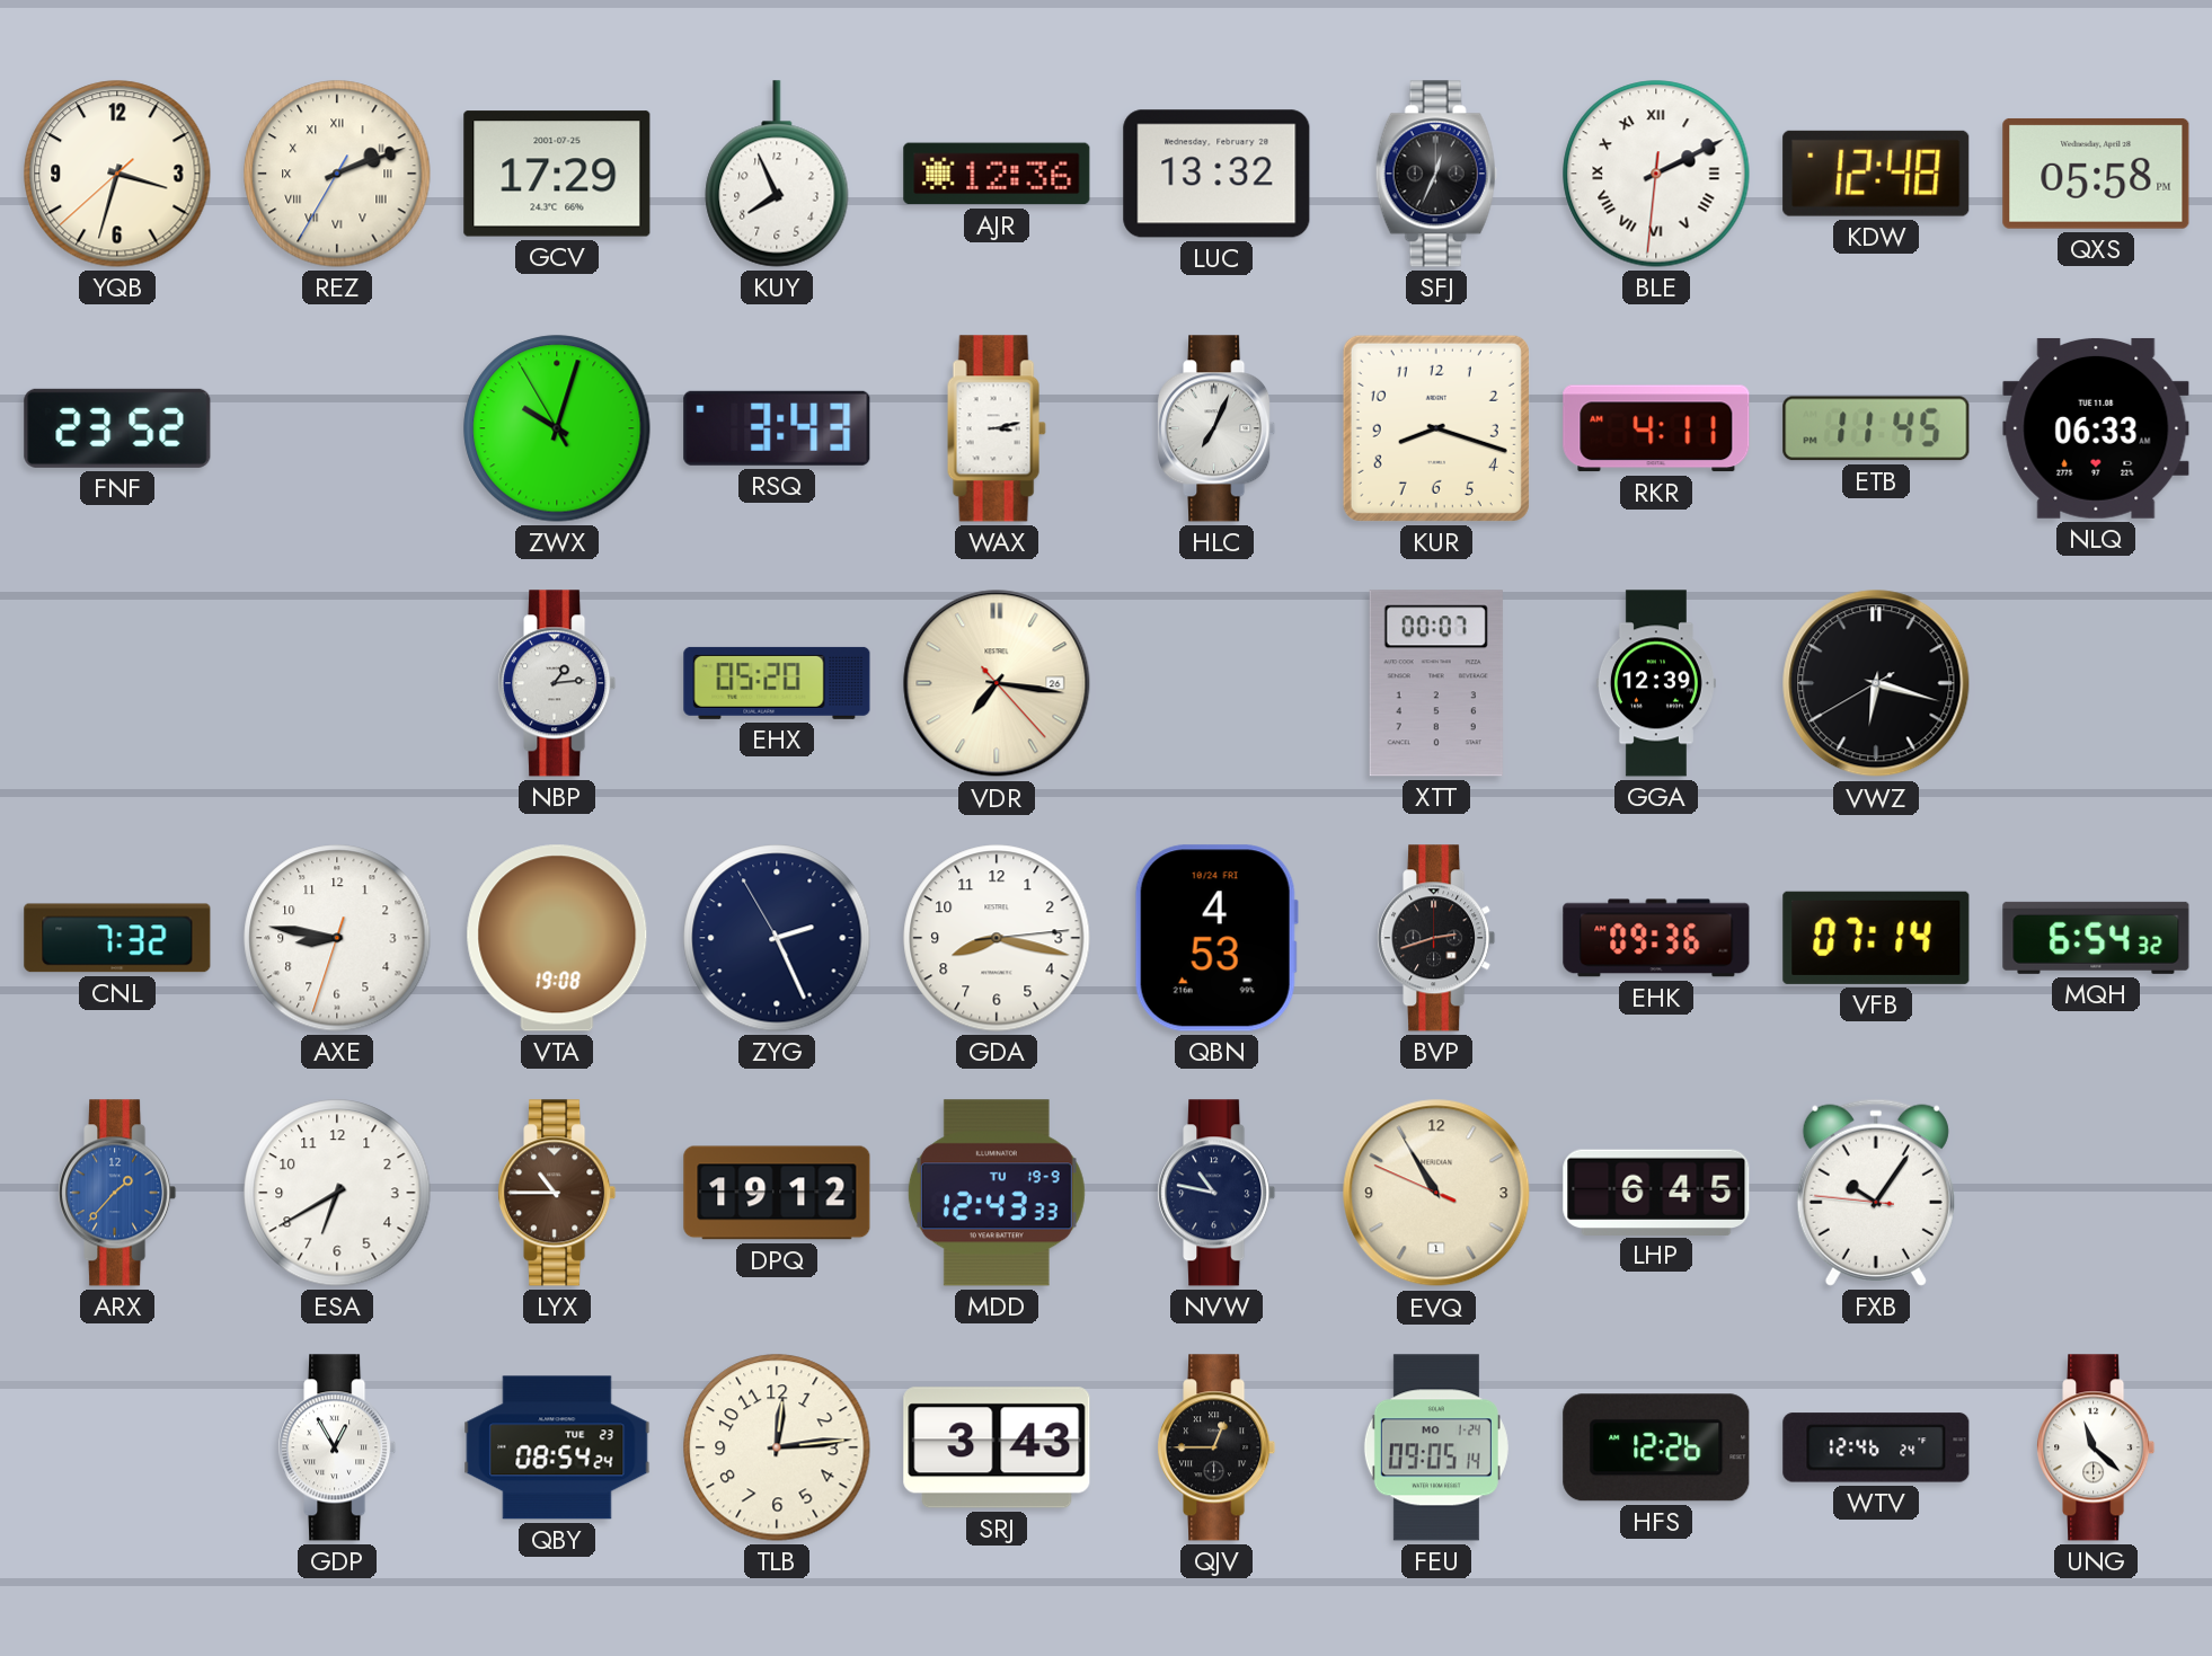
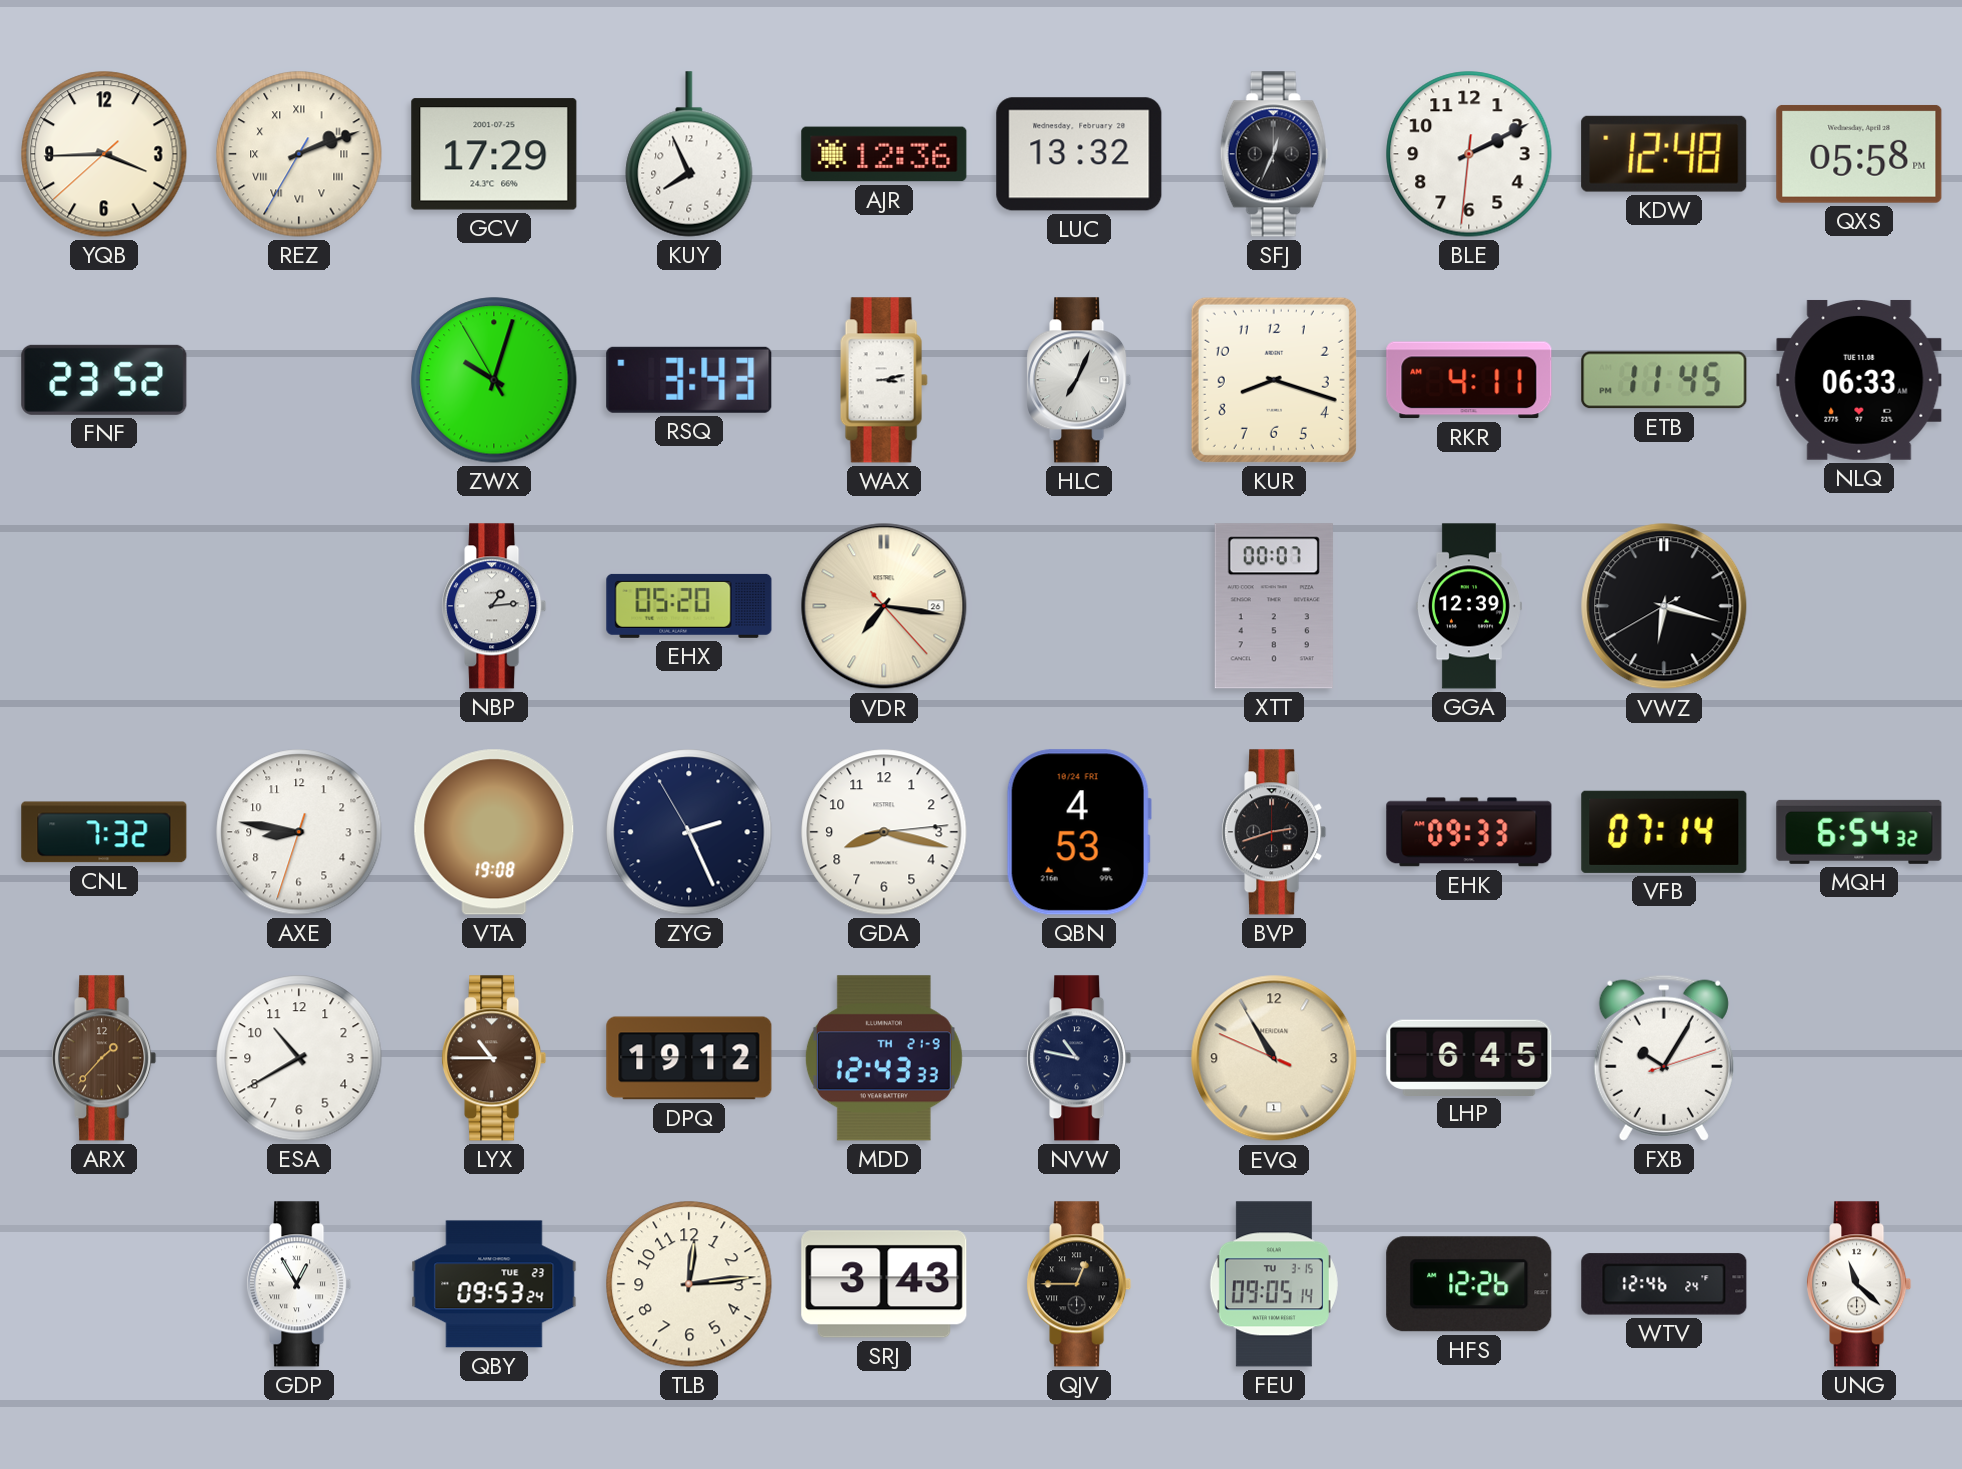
YQB: 3:32 -> 3:44 (104, 154)
BLE numerals: Roman -> Arabic (1469, 154)
EHK: 09:36 -> 09:33 (1469, 832)
ARX dial: blue -> brown (104, 1058)
ESA: 6:40 -> 10:40 (299, 1058)
MDD date: TU 19-9 -> TH 21-9 (884, 1058)
FXB: 10:05:46 -> 10:05:12 (1664, 1058)
QBY: 08:54 -> 09:53 (494, 1284)
FEU date: MO 1-24 -> TU 3-15 (1274, 1284)
